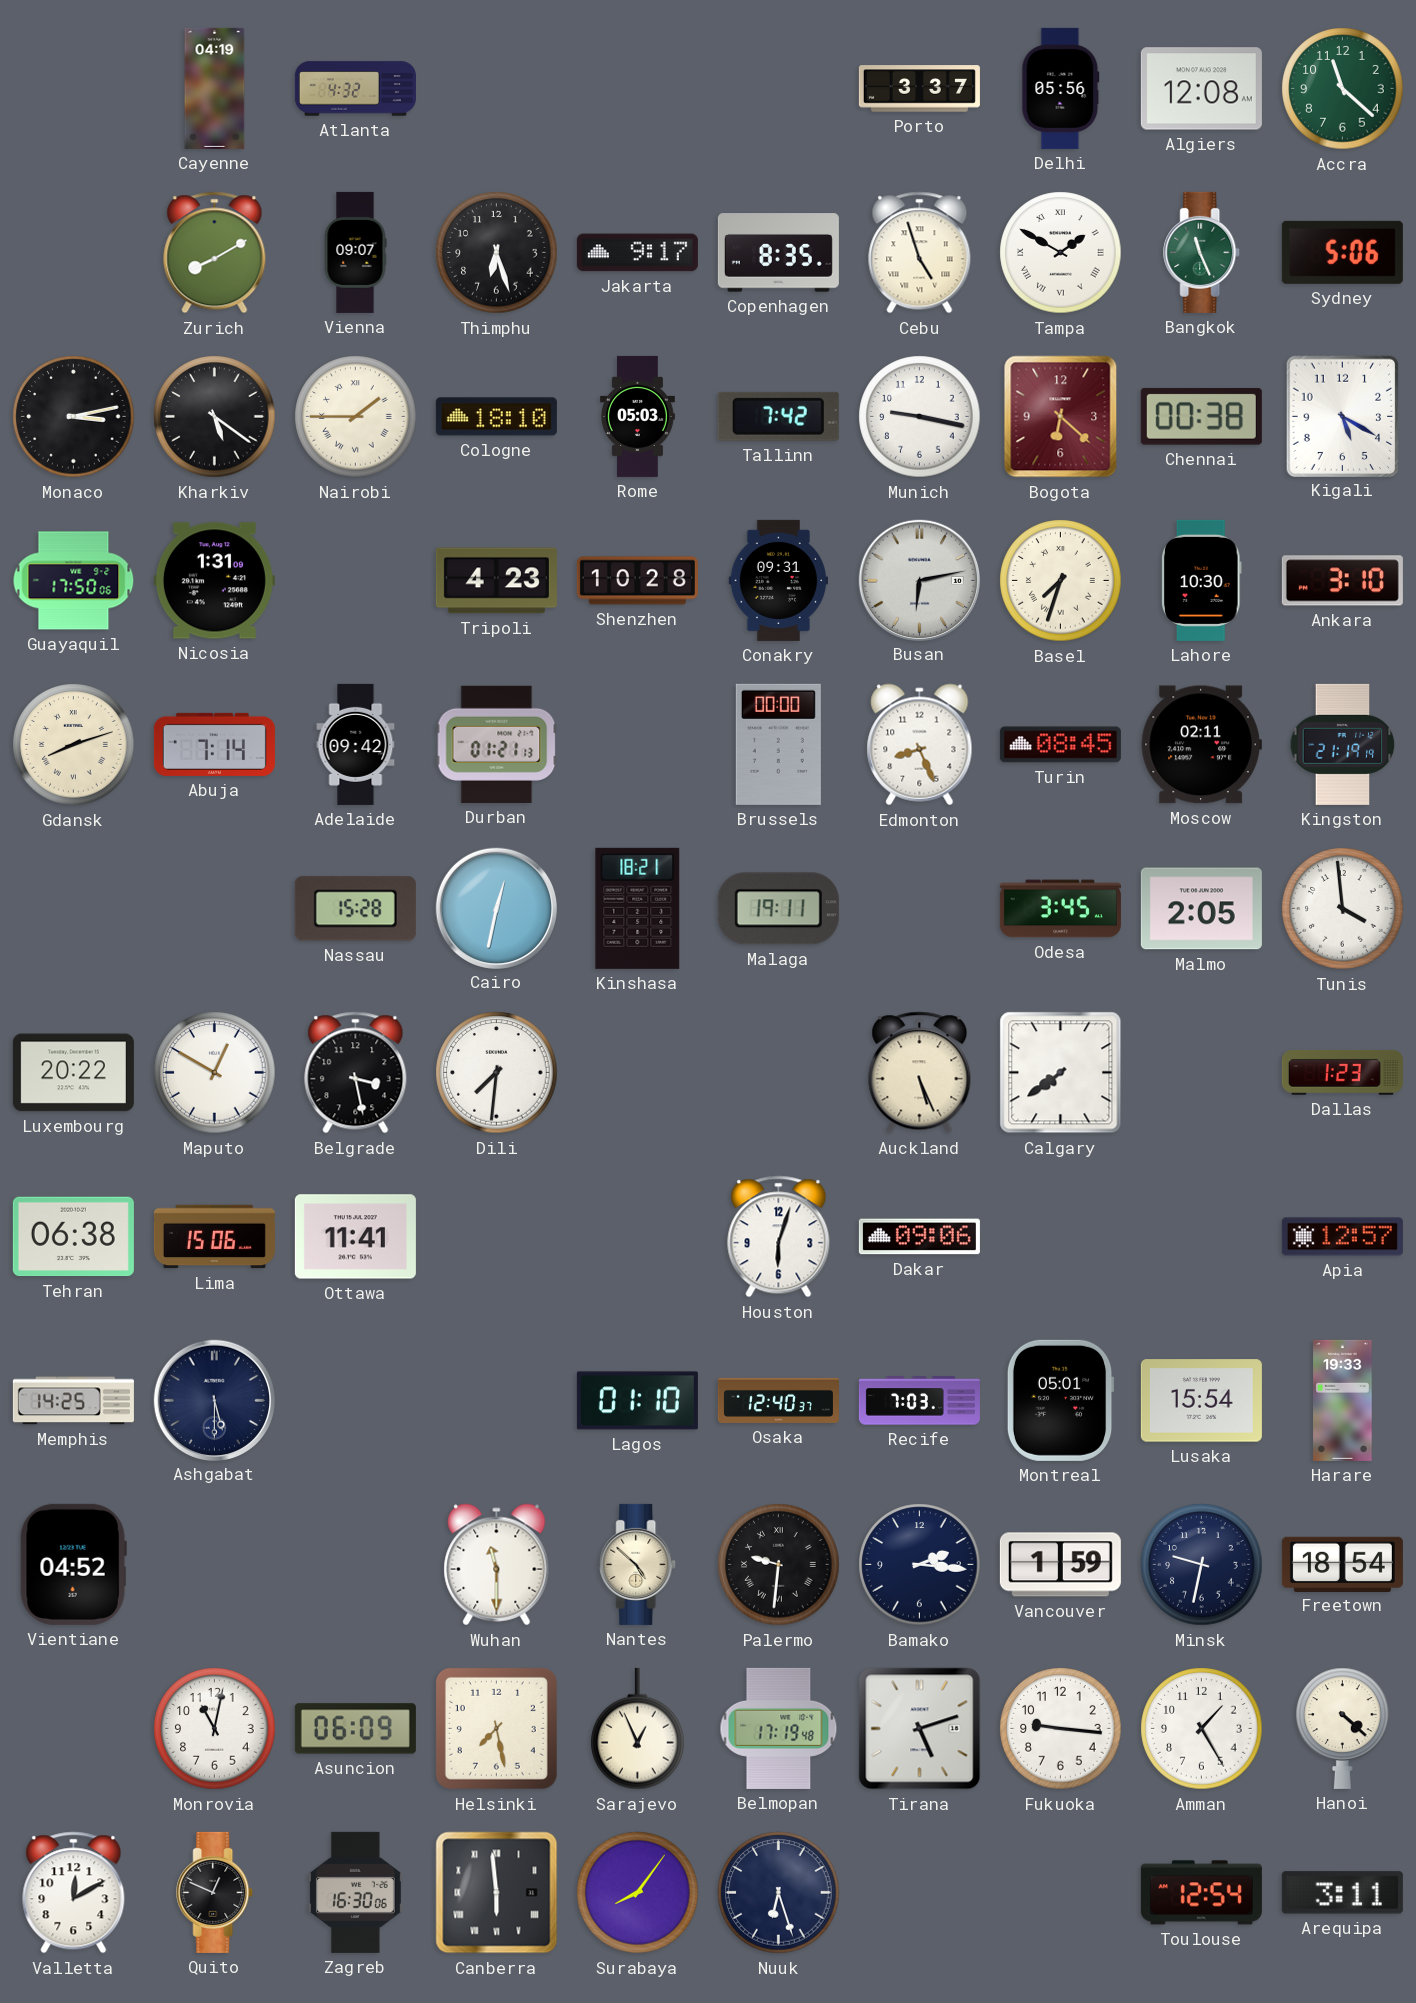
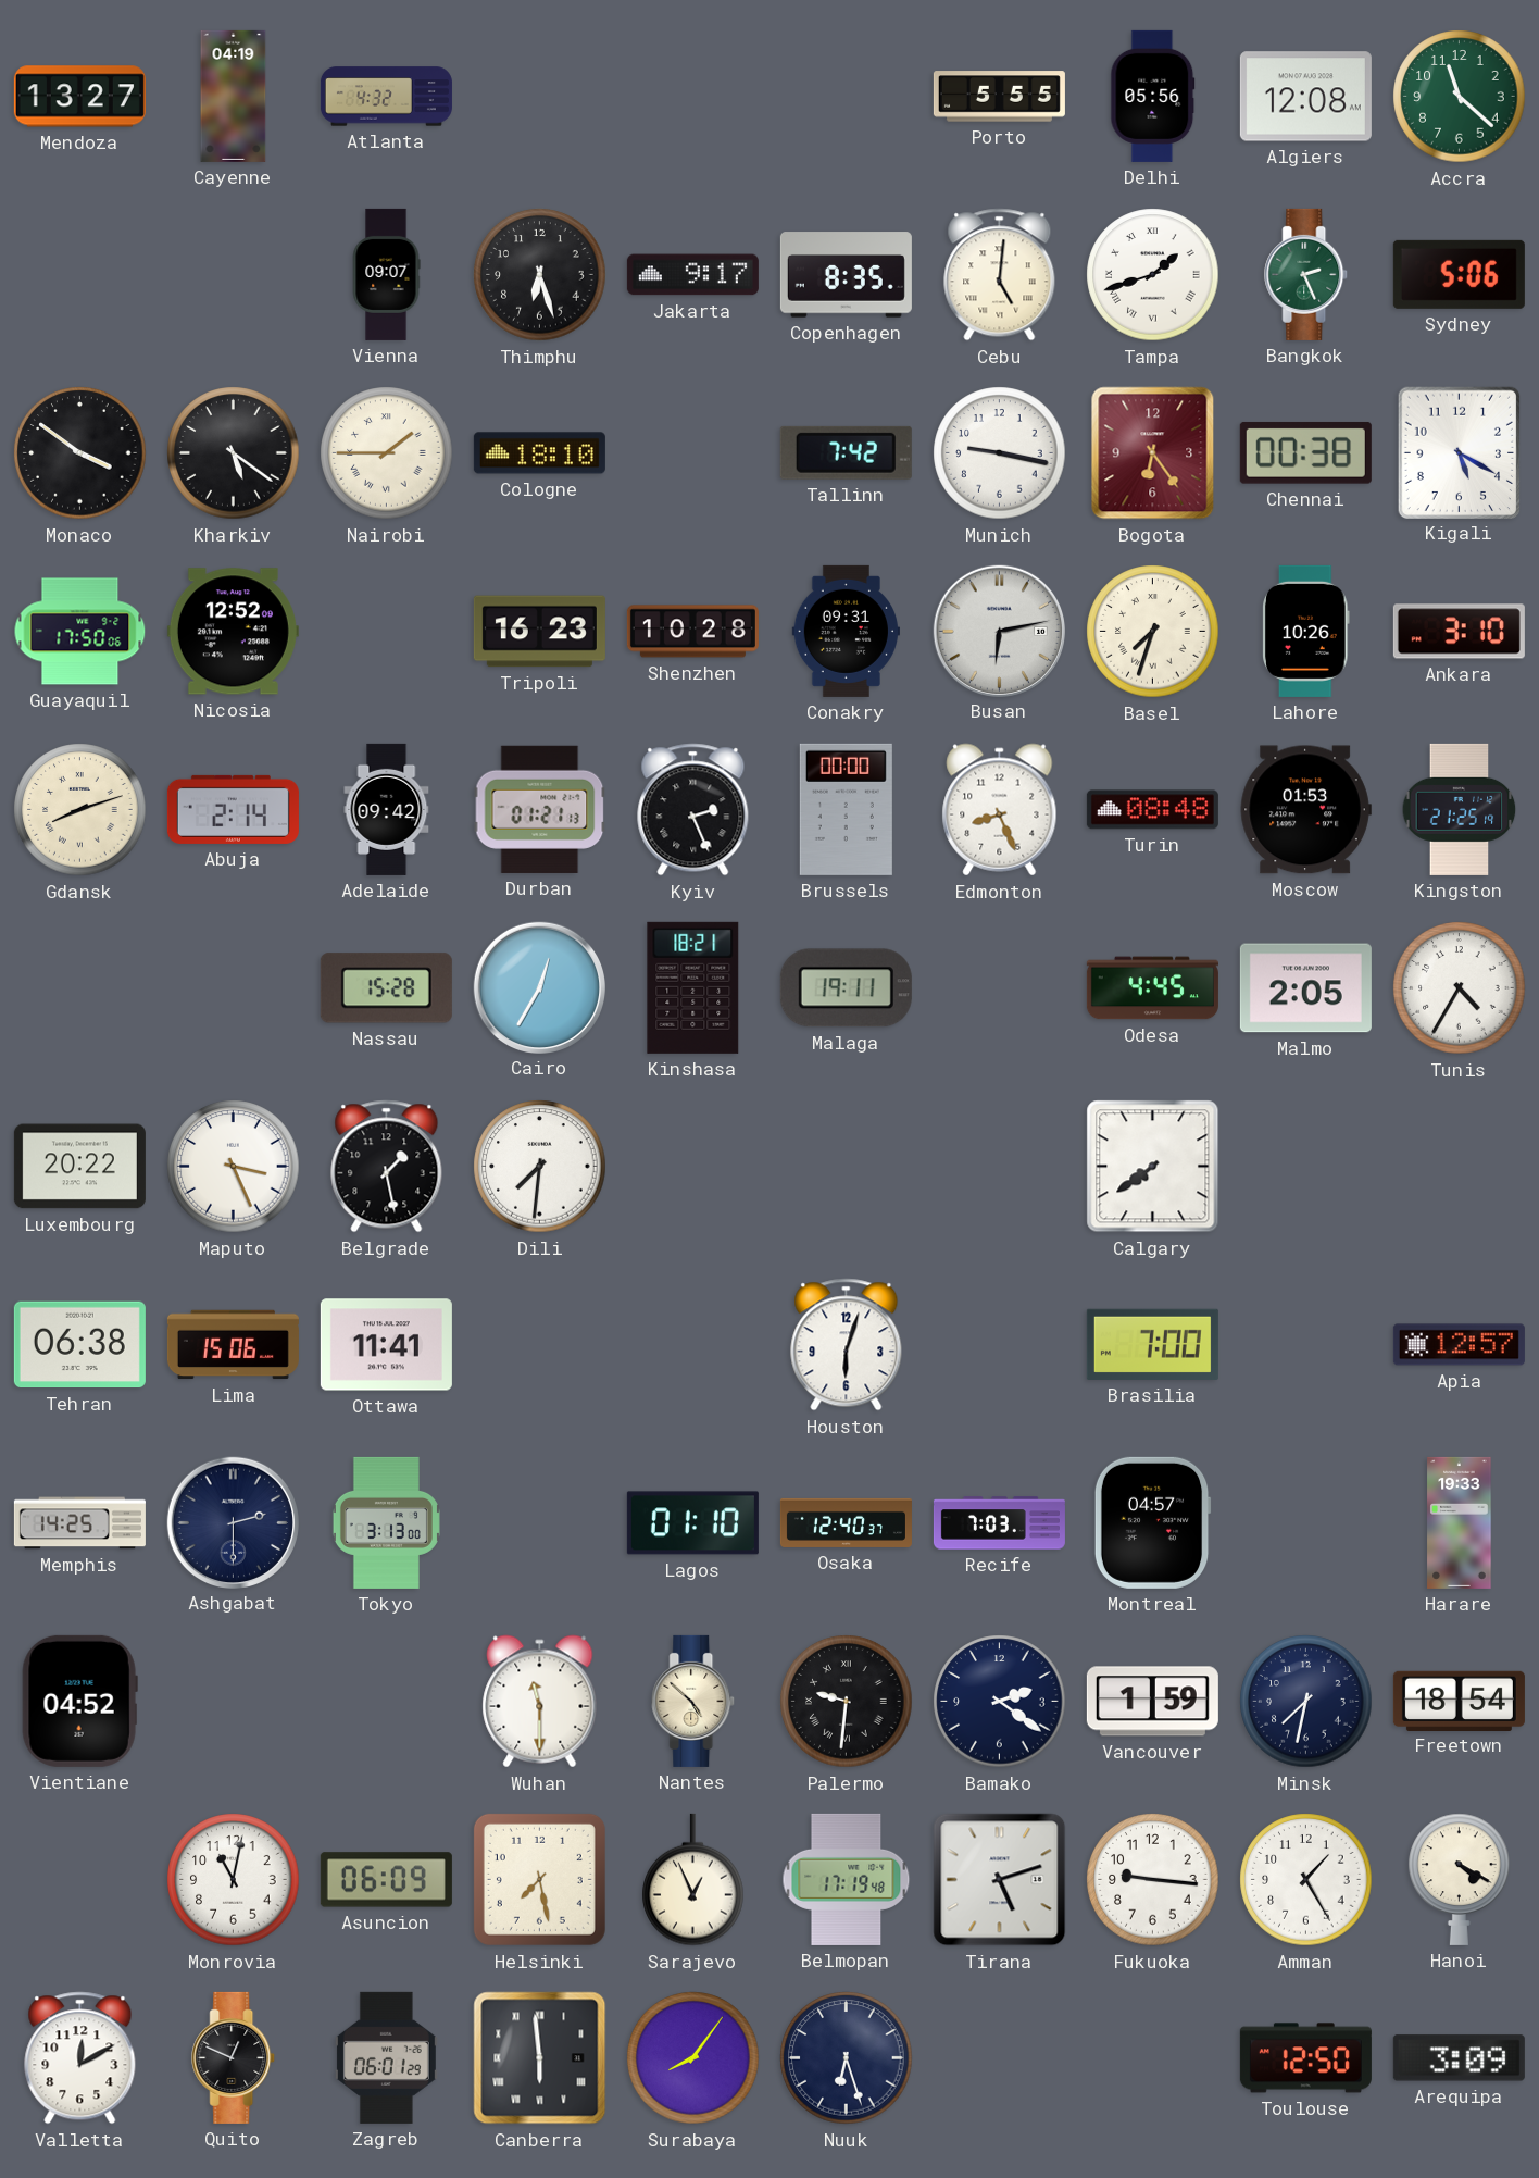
Mendoza: none -> 13:27 (79, 97)
Porto: 3:37 -> 5:55 (999, 97)
Zurich: 8:10 -> none (215, 253)
Cebu: 4:57 -> 5:01 (1000, 275)
Tampa: 1:50 -> 1:42 (1153, 275)
Bangkok: 11:26 -> 2:26 (1306, 274)
Monaco: 3:13 -> 3:51 (80, 453)
Rome: 05:03 -> none (637, 416)
Bogota: 6:22 -> 6:24 (1153, 453)
Nicosia: 1:31 -> 12:52 (233, 632)
Tripoli: 4:23 -> 16:23 (539, 632)
Lahore: 10:30 -> 10:26 (1306, 631)
Abuja: 7:14 -> 2:14 (233, 809)
Kyiv: none -> 2:26 (693, 810)
Turin: 08:45 -> 08:48 (1152, 810)
Moscow: 02:11 -> 01:53 (1305, 810)
Kingston: 21:19 -> 21:25 (1460, 809)
Cairo: 12:32 -> 12:35 (539, 987)
Odesa: 3:45 -> 4:45 (1152, 988)
Tunis: 3:59 -> 4:35 (1460, 988)
Maputo: 12:50 -> 3:26 (234, 1167)
Belgrade: 3:28 -> 1:28 (387, 1167)
Auckland: 5:26 -> none (920, 1073)
Dallas: 1:23 -> none (1342, 1073)
Dakar: 09:06 -> none (919, 1237)
Brasilia: none -> 7:00 (1152, 1344)
Ashgabat: 5:30 -> 2:30 (233, 1522)
Tokyo: none -> 3:13 (386, 1522)
Montreal: 05:01 -> 04:57 (1152, 1522)
Lusaka: 15:54 -> none (1201, 1401)
Bamako: 2:16 -> 2:21 (1000, 1702)
Minsk: 9:32 -> 7:32 (1306, 1702)
Hanoi: 4:22 -> 4:20 (1460, 1879)
Zagreb: 16:30 -> 06:01 (386, 2057)
Toulouse: 12:54 -> 12:50 (1305, 2058)
Arequipa: 3:11 -> 3:09 (1459, 2058)
